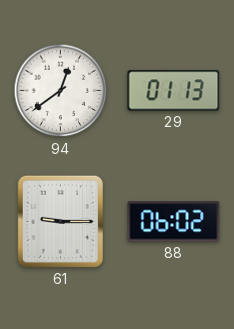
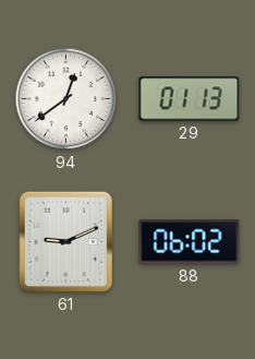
61: 9:15 -> 9:11 (65, 241)
